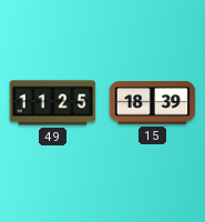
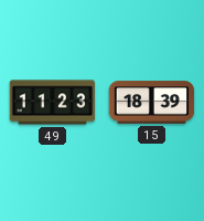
49: 11:25 -> 11:23 (53, 103)
